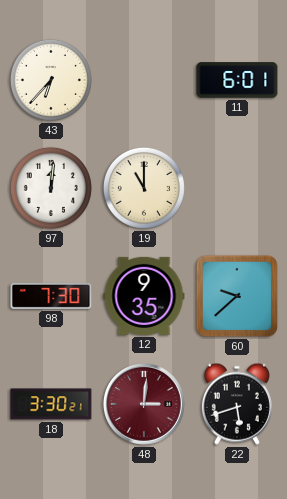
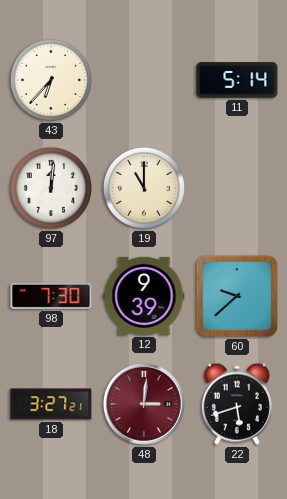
11: 6:01 -> 5:14 (237, 80)
12: 9:35 -> 9:39 (144, 296)
18: 3:30 -> 3:27 (51, 404)
